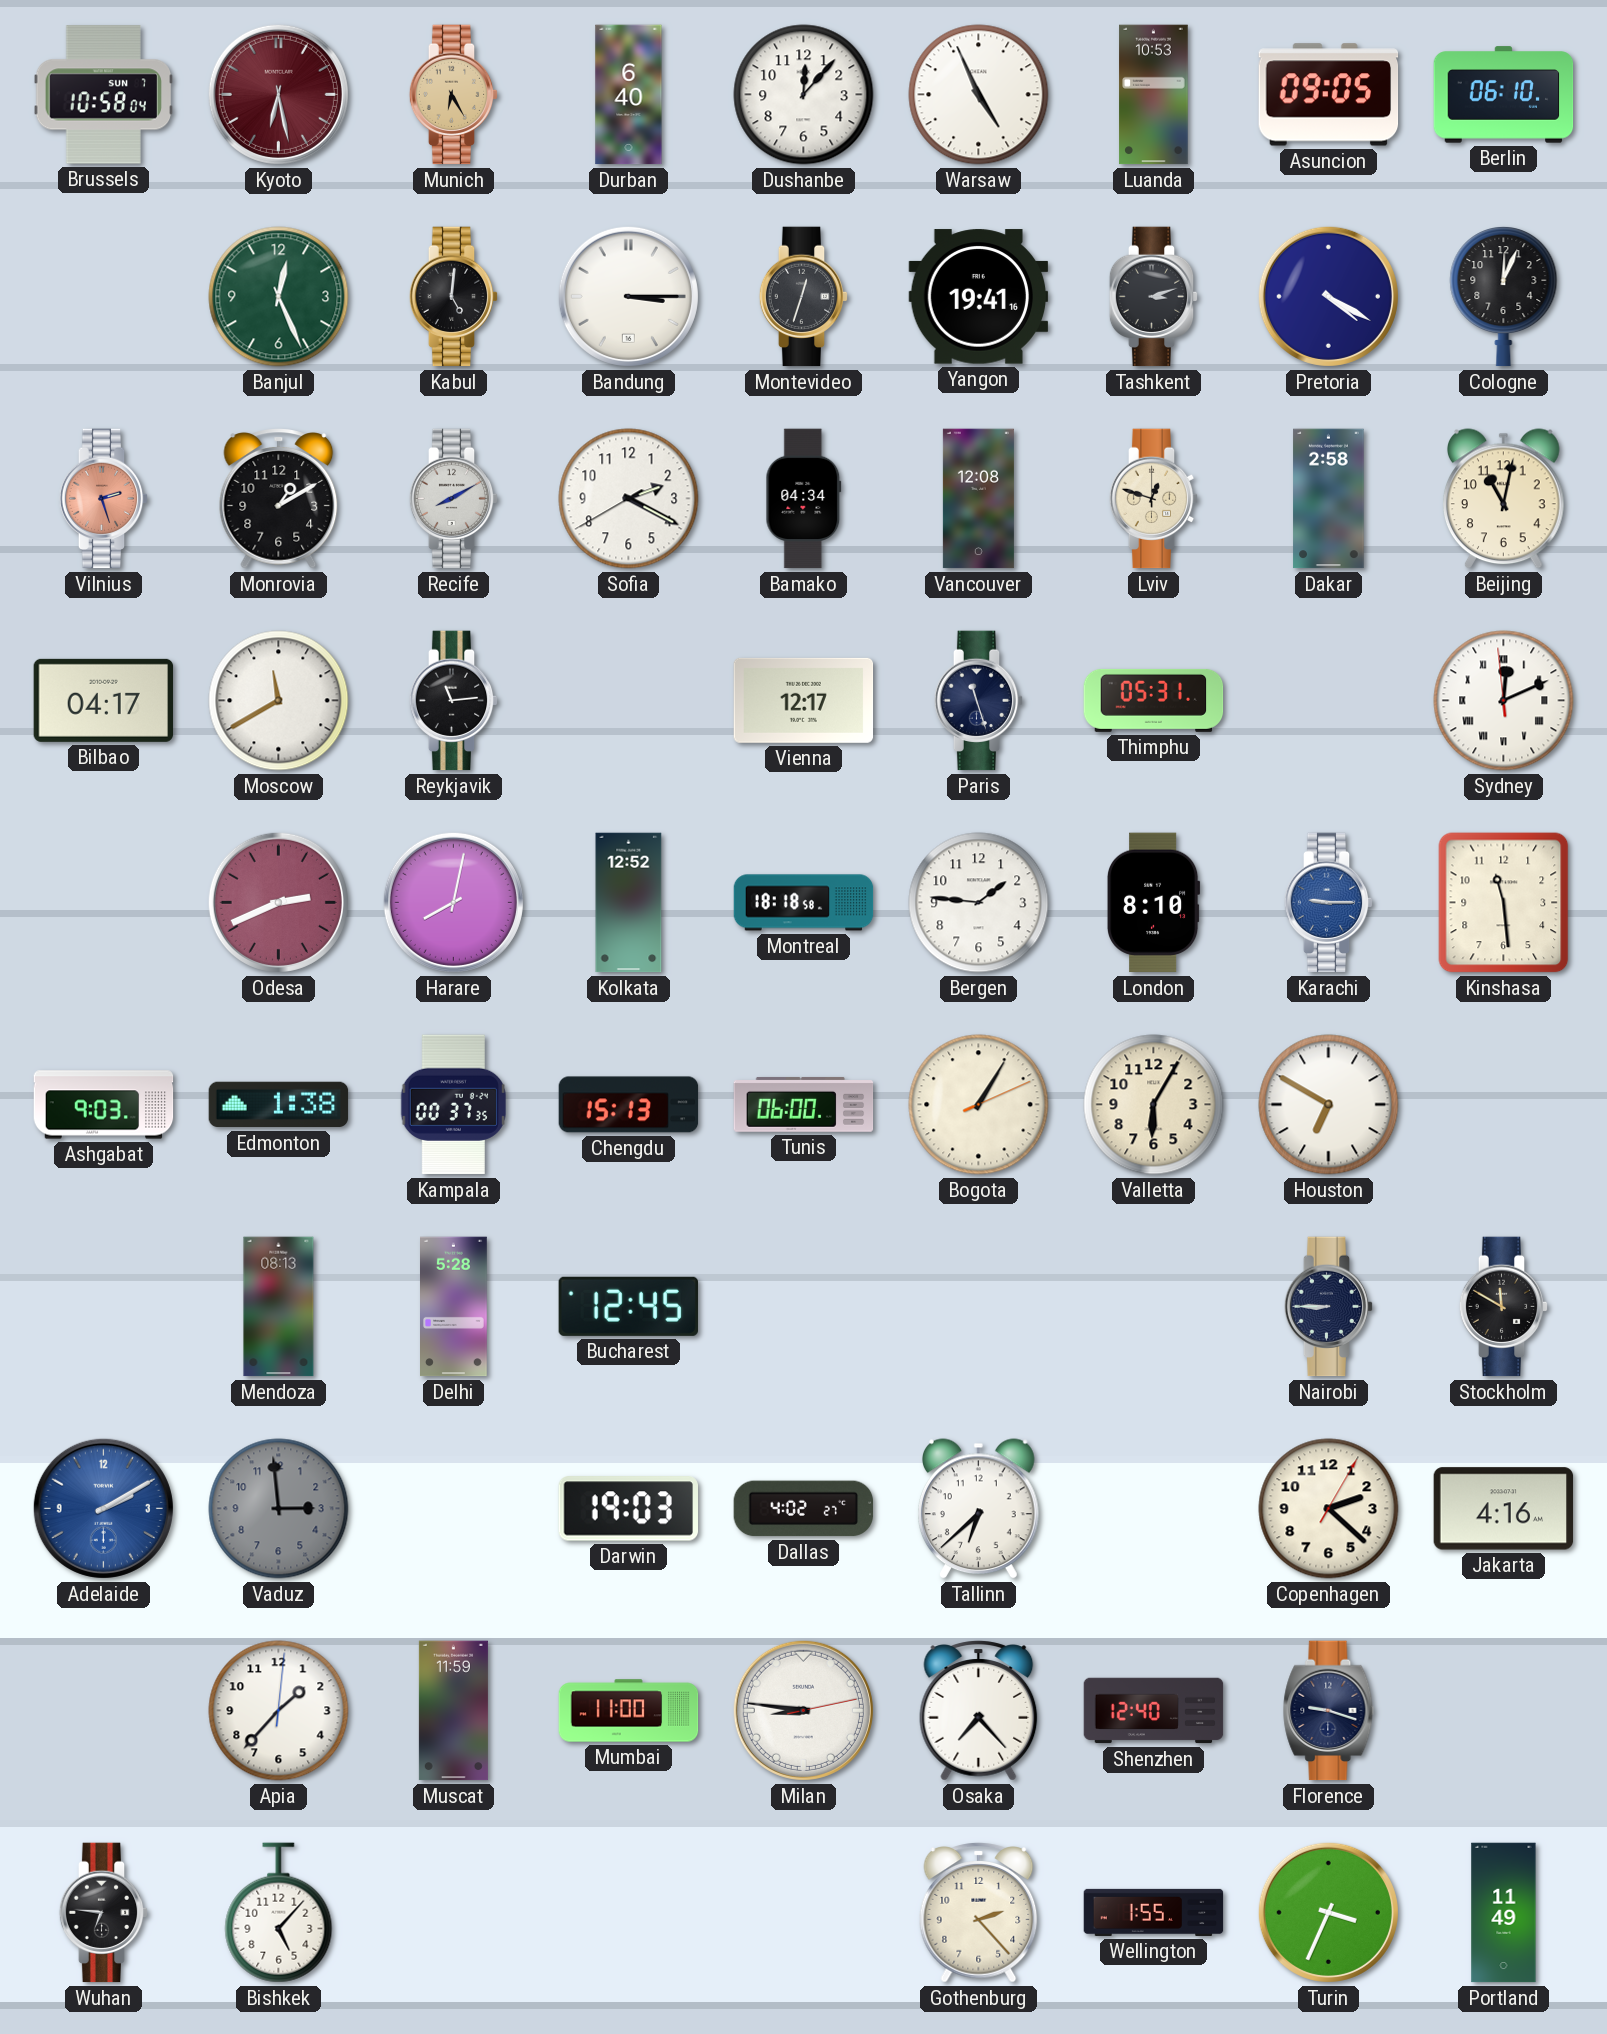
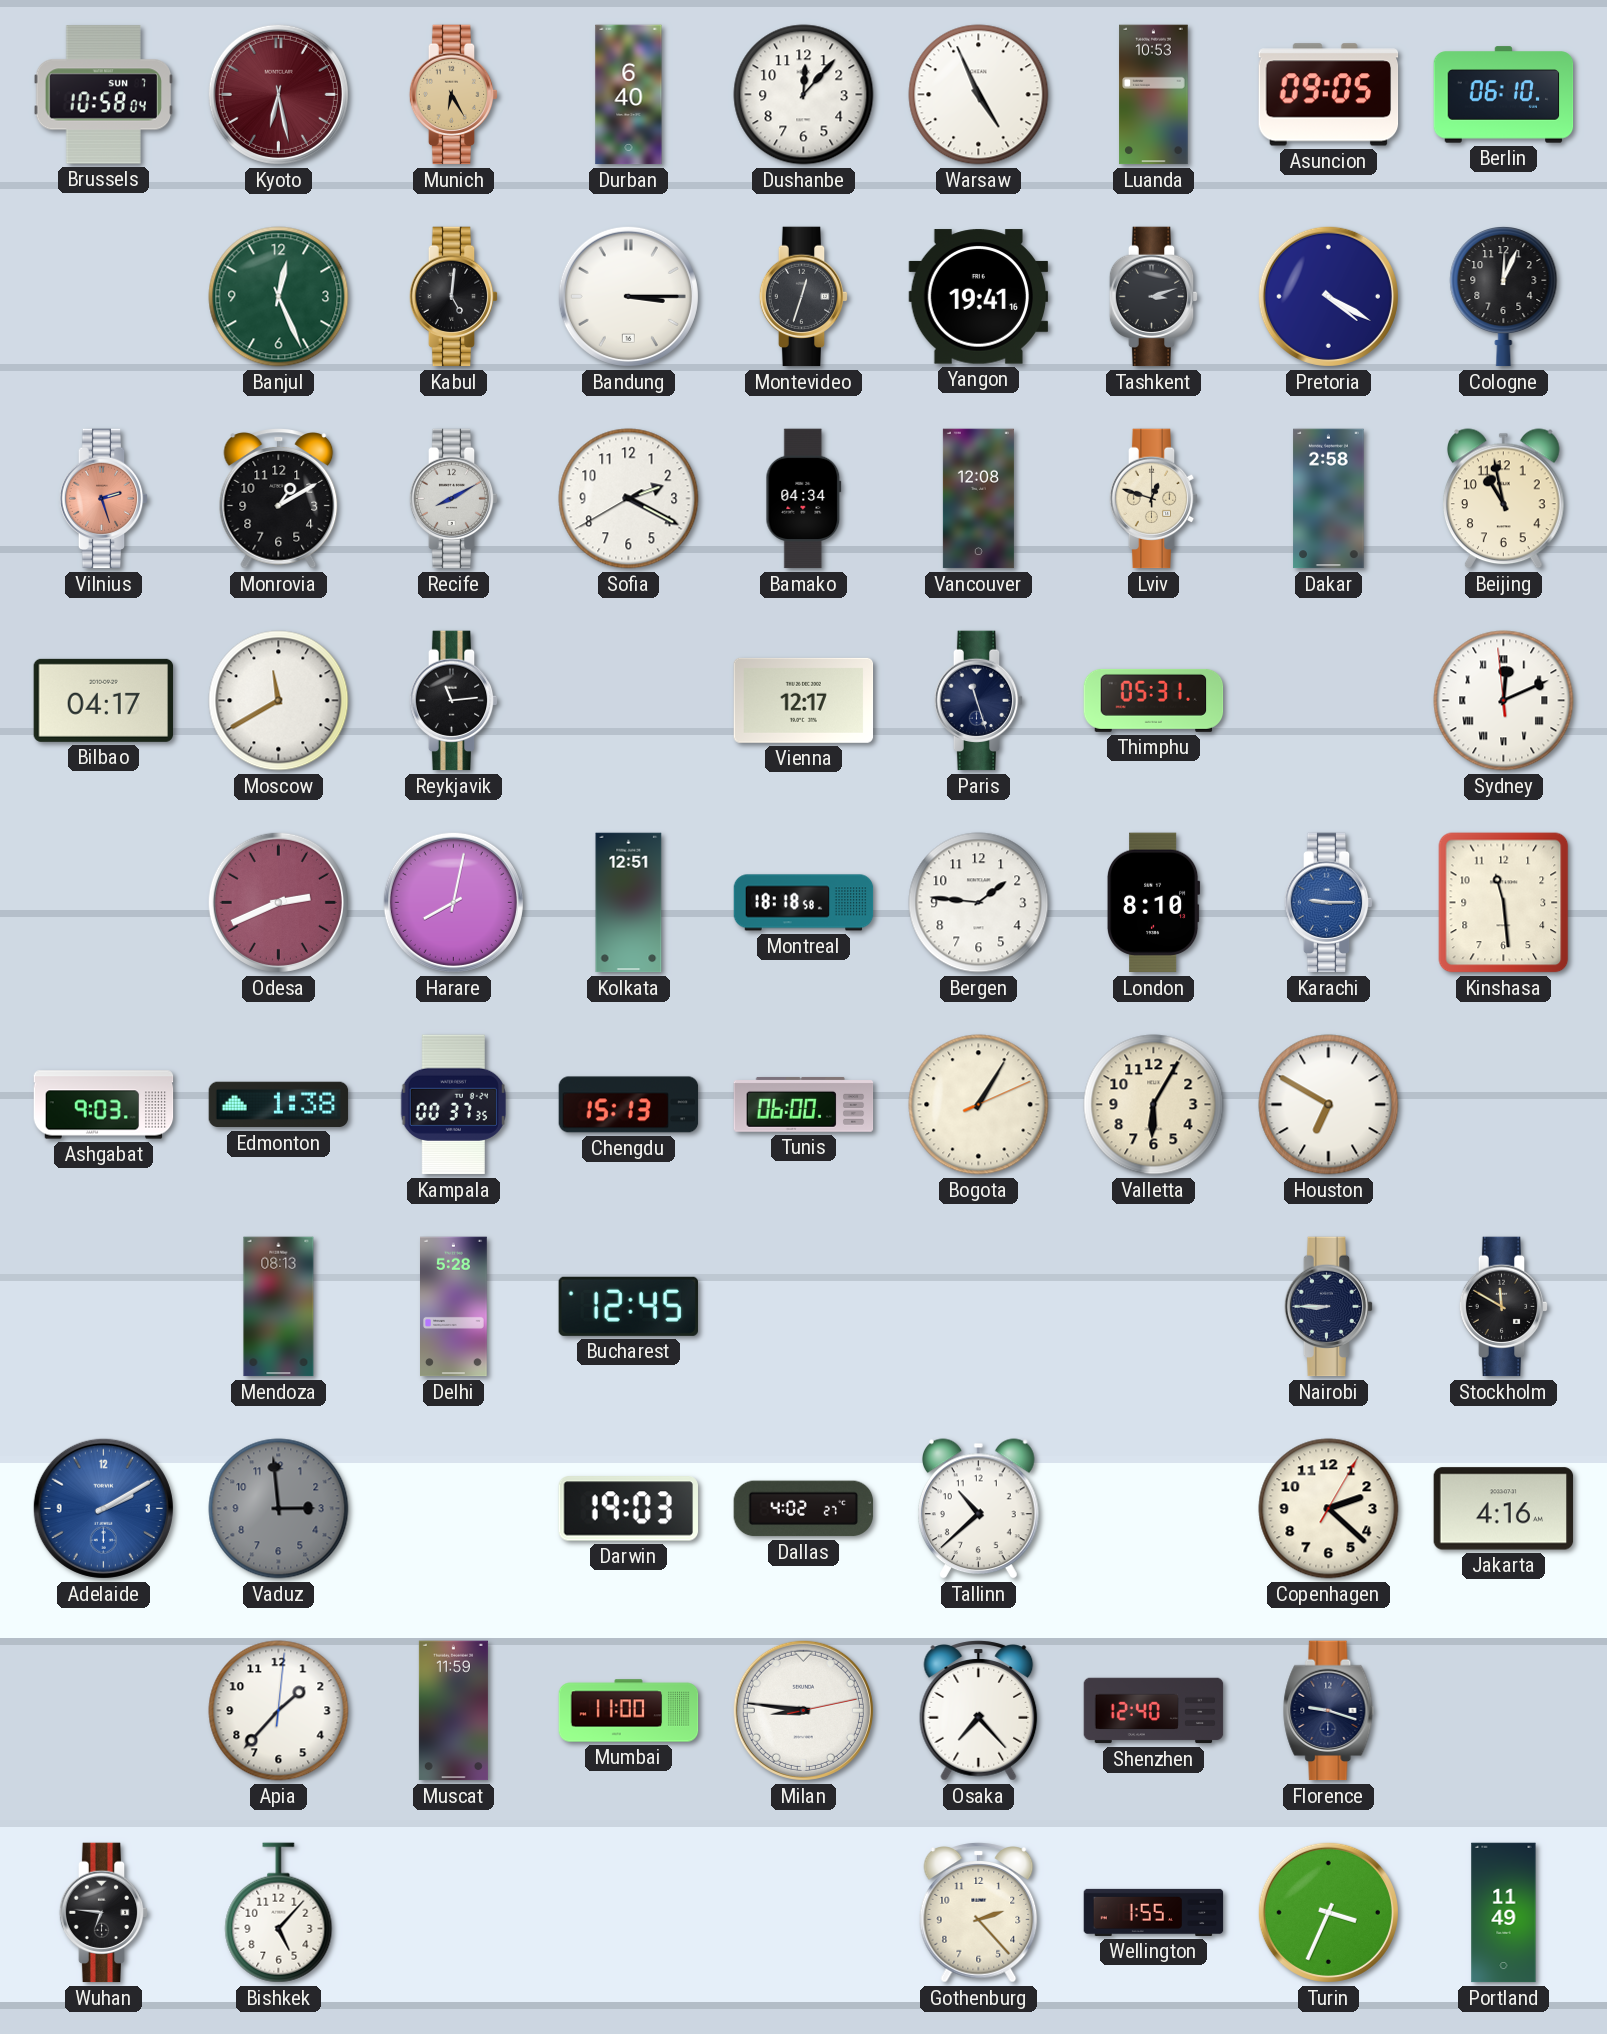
Beijing: 11:02 -> 10:58 (1504, 499)
Kolkata: 12:52 -> 12:51 (629, 903)
Tallinn: 6:38 -> 10:38 (979, 1509)
